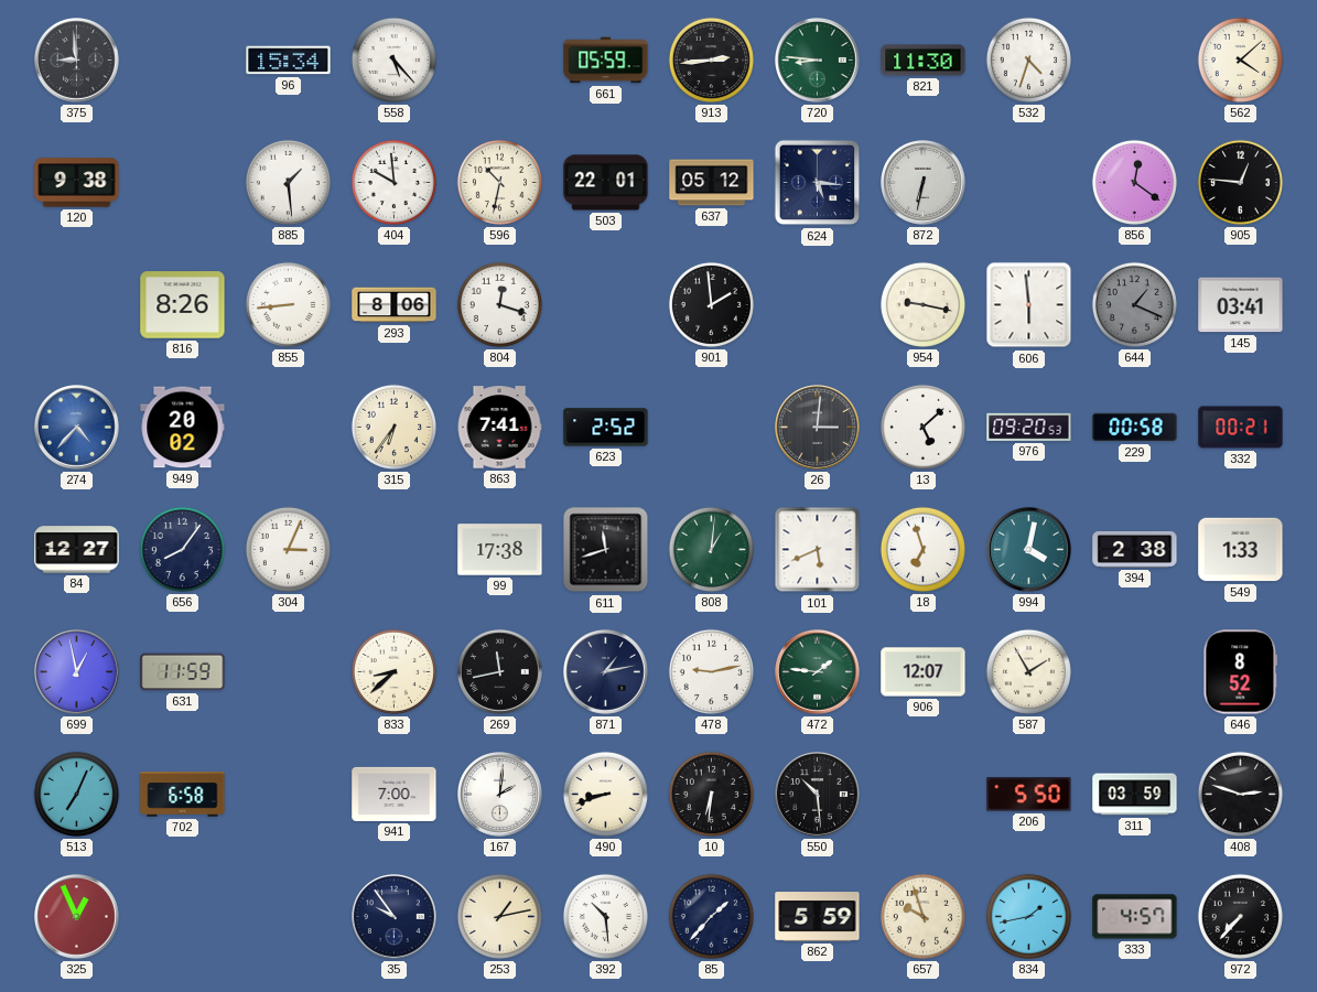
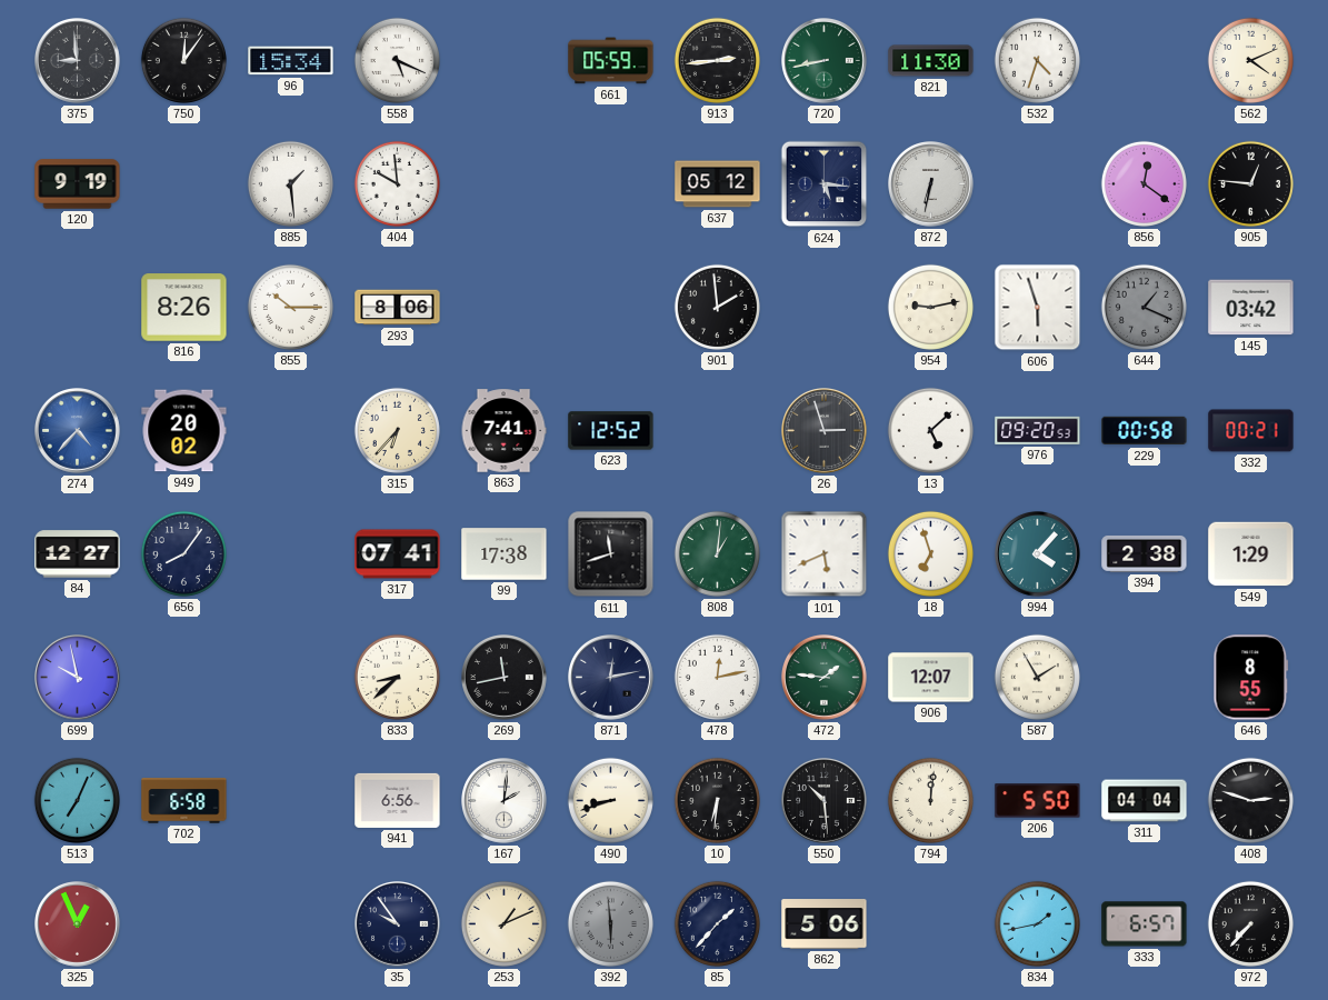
750: none -> 12:06 (183, 60)
558: 5:23 -> 5:19 (397, 60)
720: 8:46 -> 8:43 (825, 61)
562: 4:08 -> 4:11 (1250, 60)
120: 9:38 -> 9:19 (78, 184)
596: 10:32 -> none (499, 182)
503: 22:01 -> none (606, 183)
855: 8:44 -> 10:15 (290, 307)
804: 12:18 -> none (499, 304)
954: 9:17 -> 9:13 (930, 307)
606: 5:59 -> 5:57 (1038, 308)
145: 03:41 -> 03:42 (1251, 308)
315: 6:36 -> 6:37 (397, 430)
623: 2:52 -> 12:52 (611, 431)
26: 3:01 -> 2:57 (825, 431)
304: 3:04 -> none (288, 549)
317: none -> 07:41 (398, 554)
994: 4:02 -> 4:07 (1038, 554)
549: 1:33 -> 1:29 (1251, 554)
699: 12:58 -> 9:58 (78, 678)
631: 11:59 -> none (183, 672)
871: 1:13 -> 12:13 (611, 678)
478: 9:13 -> 12:13 (717, 677)
646: 8:52 -> 8:55 (1251, 678)
941: 7:00 -> 6:56 (398, 800)
794: none -> 12:01 (930, 800)
311: 03:59 -> 04:04 (1145, 801)
253: 1:13 -> 1:11 (503, 923)
392: 10:29 -> 5:59 (610, 923)
392 dial: white -> grey (610, 923)
862: 5:59 -> 5:06 (825, 924)
657: 9:57 -> none (922, 916)
333: 4:57 -> 6:57 (1145, 924)
